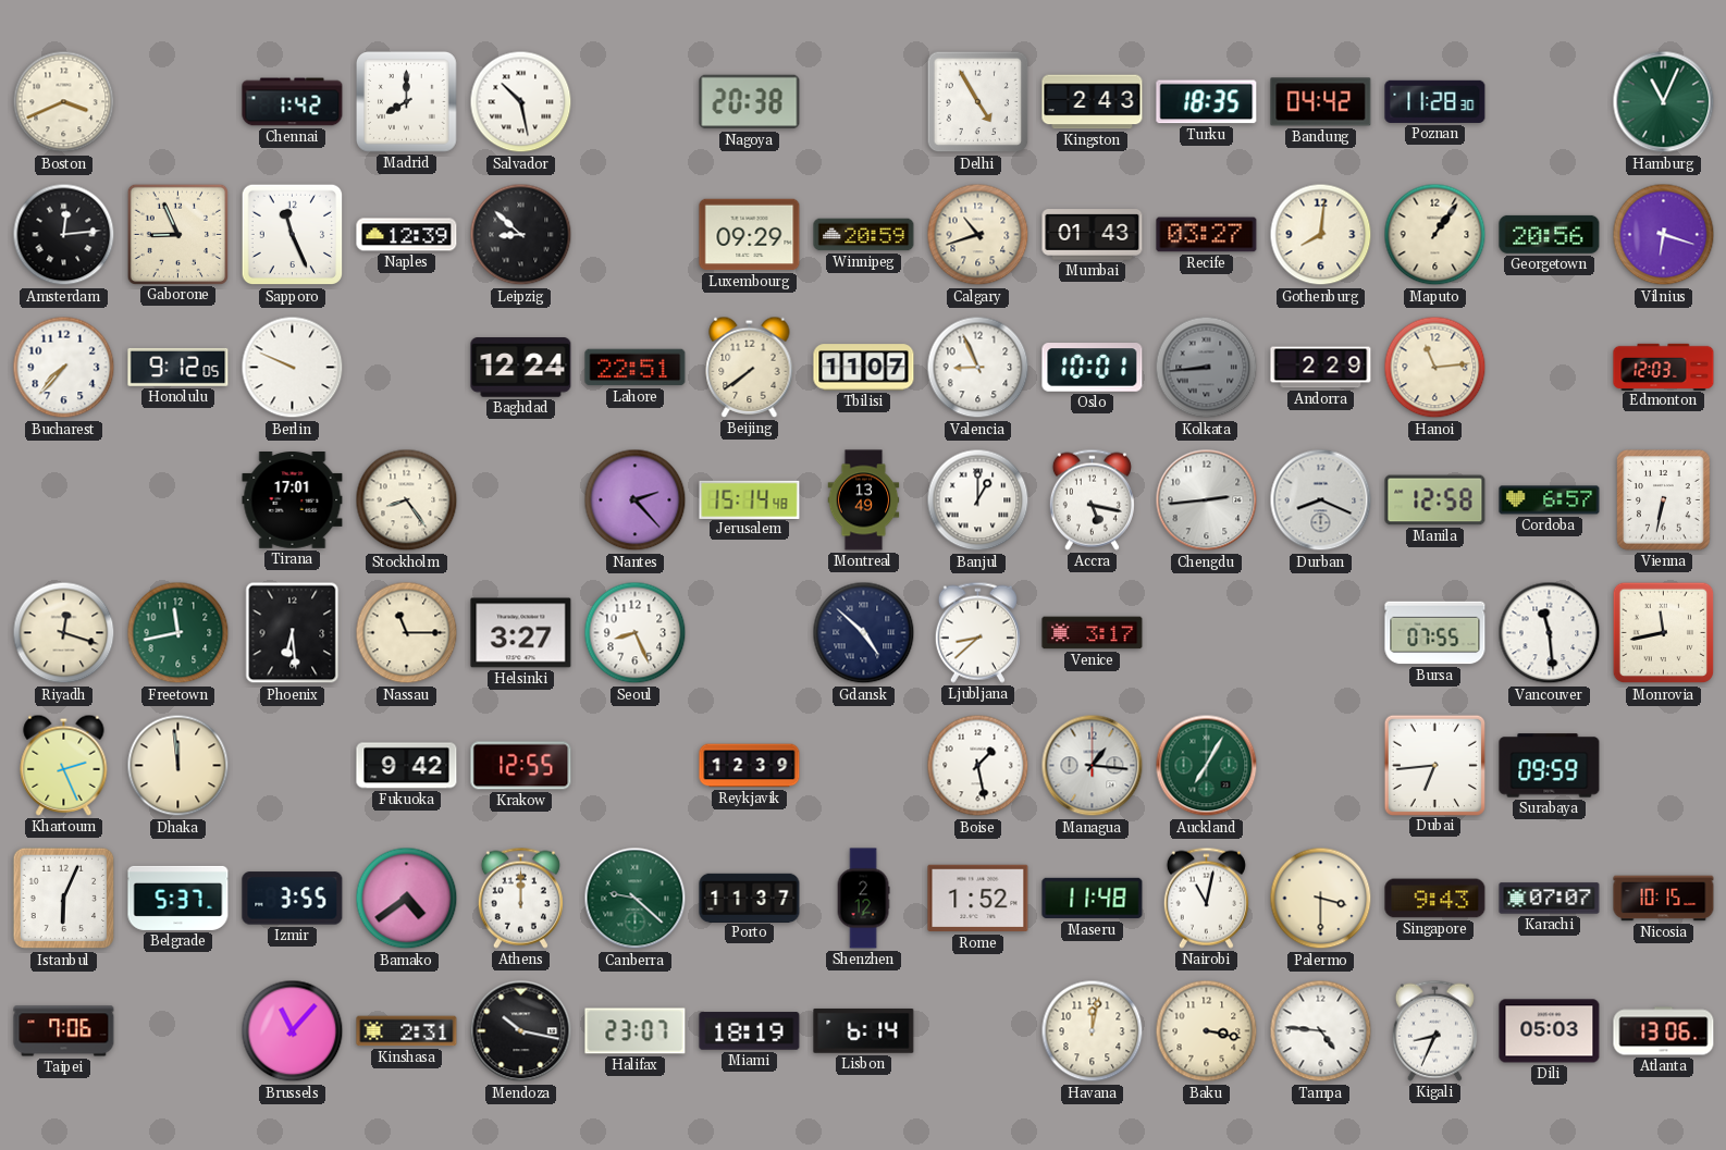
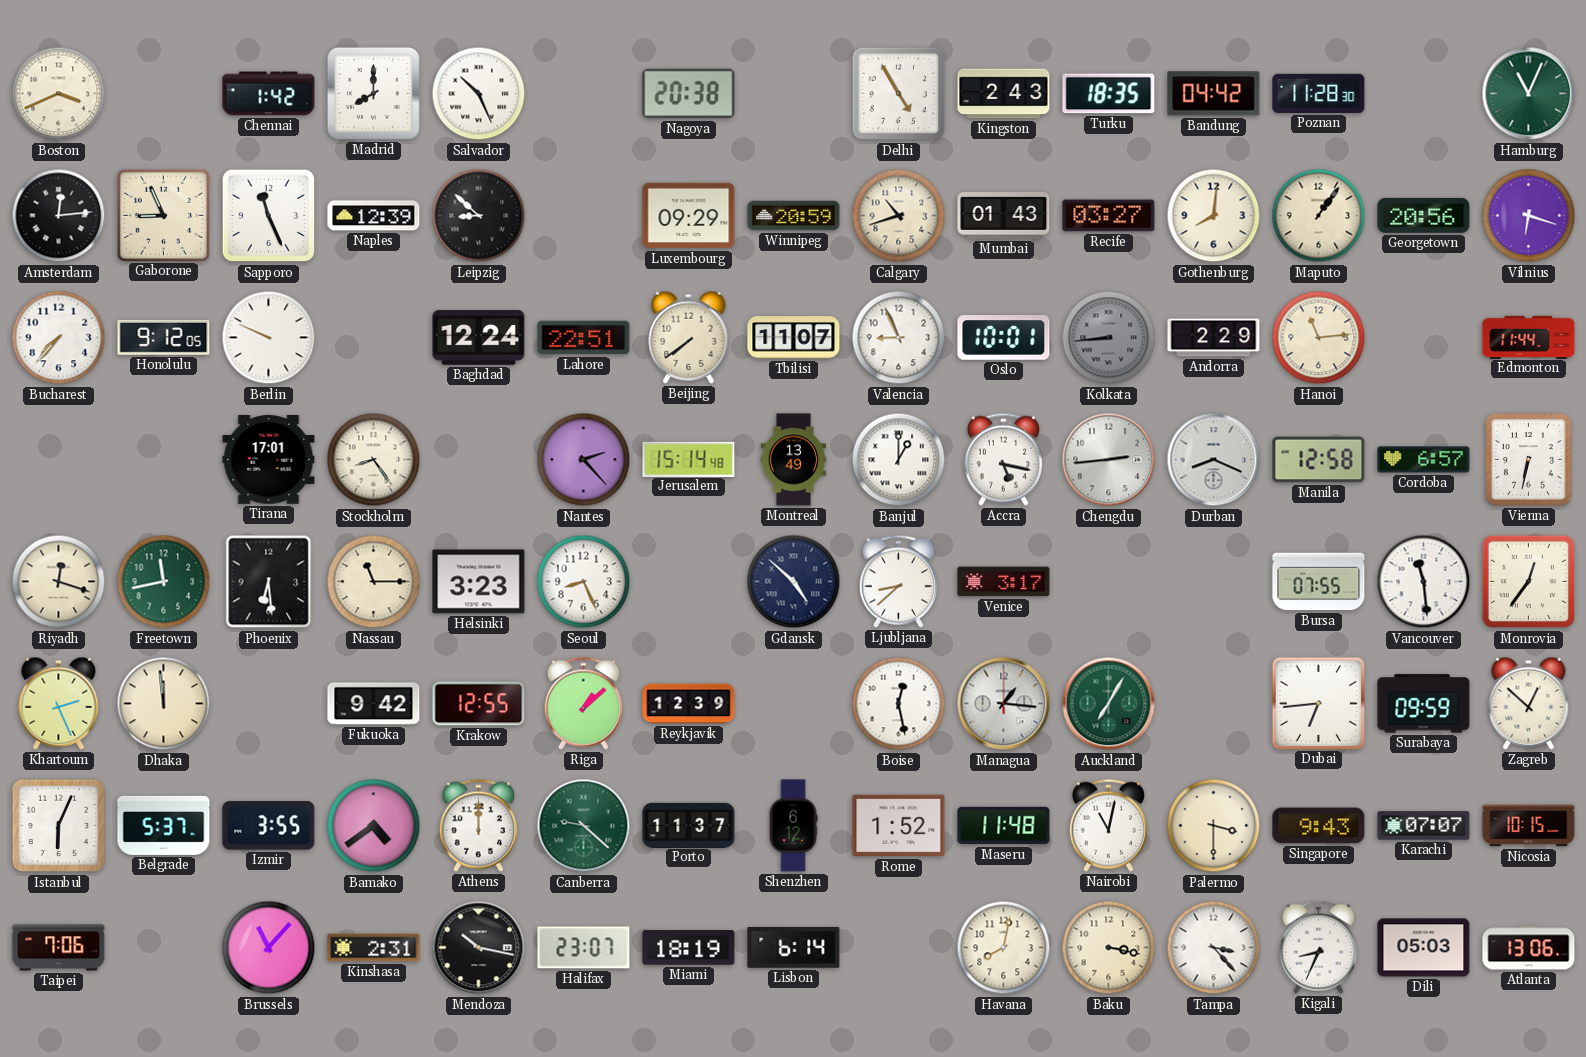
Salvador: 10:28 -> 10:26 (479, 94)
Edmonton: 12:03 -> 11:44 (1529, 337)
Helsinki: 3:27 -> 3:23 (479, 582)
Monrovia: 11:43 -> 12:36 (1529, 582)
Riga: none -> 1:08 (583, 703)
Boise: 1:28 -> 12:28 (899, 704)
Zagreb: none -> 12:52 (1529, 703)
Shenzhen: 2:12 -> 6:12 (793, 826)
Havana: 12:02 -> 8:02 (1004, 948)
Tampa: 4:46 -> 3:23 (1214, 948)
